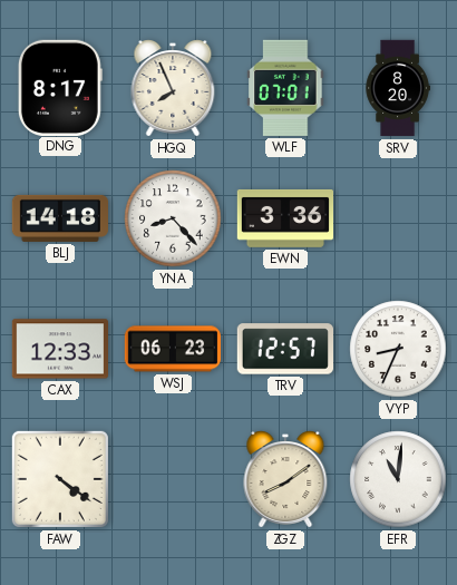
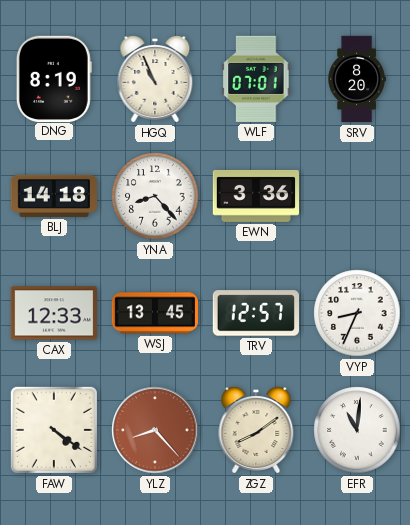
DNG: 8:17 -> 8:19 (54, 78)
HGQ: 7:56 -> 10:56 (155, 79)
WSJ: 06:23 -> 13:45 (154, 313)
YLZ: none -> 8:23 (155, 430)
